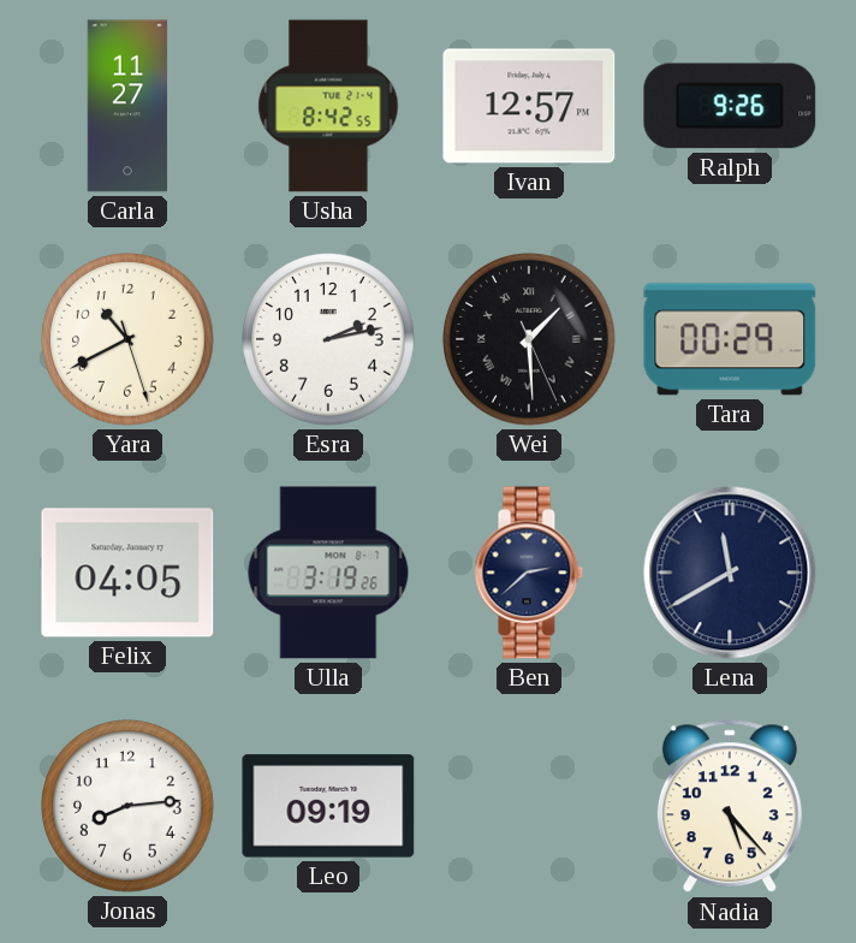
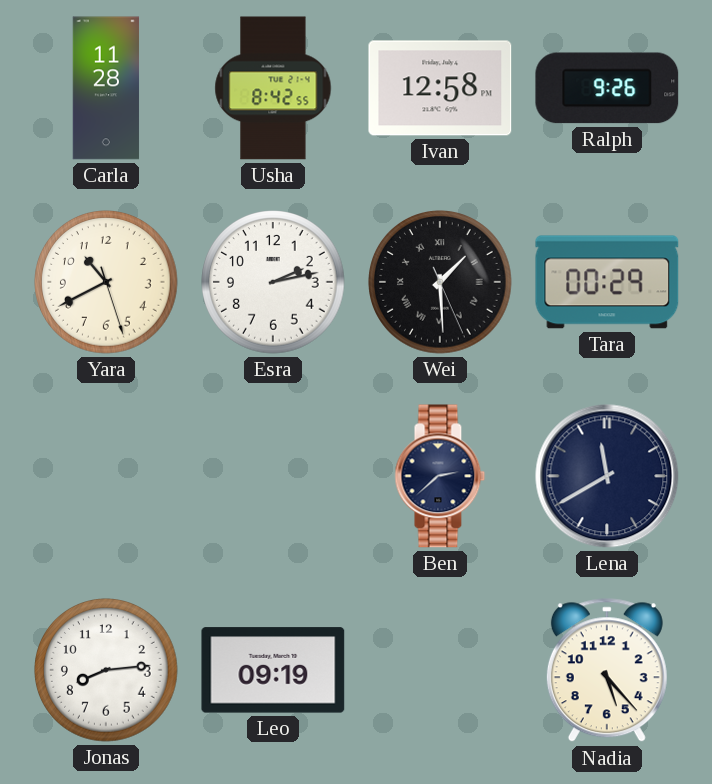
Carla: 11:27 -> 11:28 (106, 88)
Ivan: 12:57 -> 12:58 (440, 88)
Felix: 04:05 -> none (127, 573)
Ulla: 3:19 -> none (328, 573)
